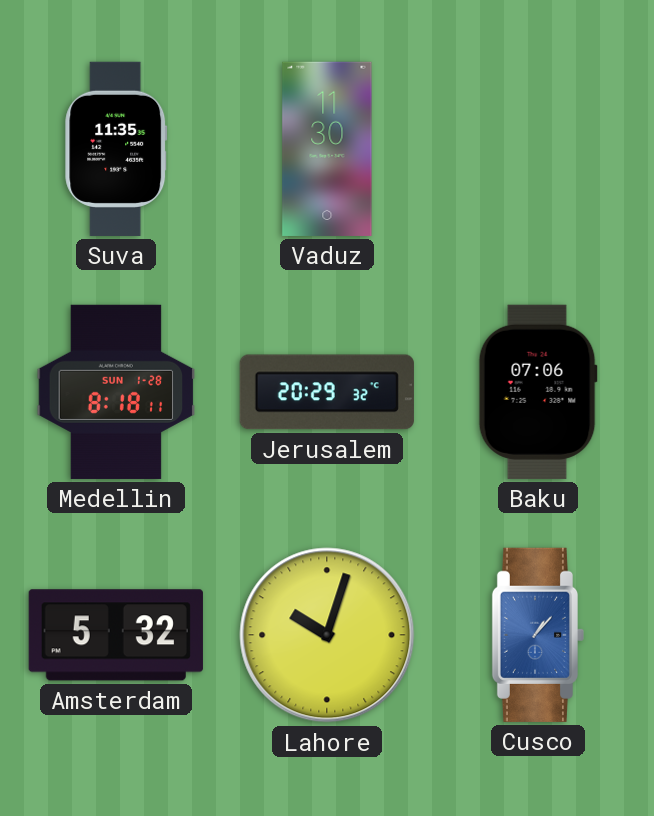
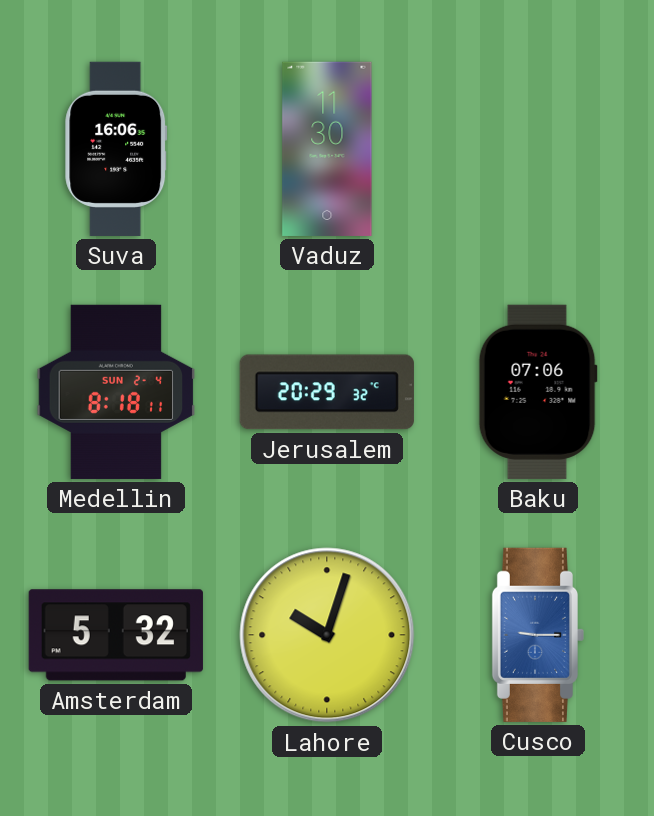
Suva: 11:35 -> 16:06 (116, 149)
Medellin date: SUN 1-28 -> SUN 2-4 (116, 392)
Cusco: 1:07 -> 9:15 (537, 635)
